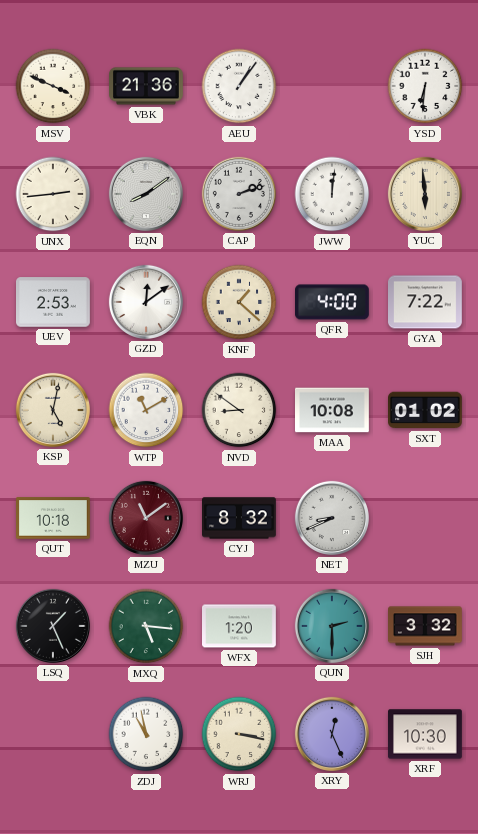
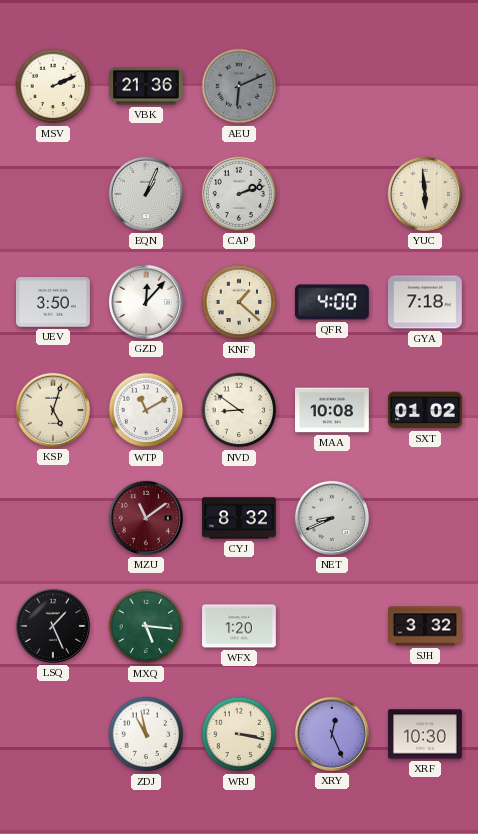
MSV: 3:49 -> 2:11 (53, 86)
AEU: 1:06 -> 6:11 (239, 86)
AEU dial: white -> grey (239, 86)
YSD: 6:31 -> none (425, 86)
UNX: 2:44 -> none (53, 194)
EQN: 8:09 -> 1:04 (146, 194)
JWW: 12:01 -> none (332, 194)
UEV: 2:53 -> 3:50 (54, 302)
GZD: 12:09 -> 12:07 (146, 302)
GYA: 7:22 -> 7:18 (426, 302)
KSP: 5:02 -> 5:03 (53, 410)
QUT: 10:18 -> none (54, 518)
QUN: 2:30 -> none (332, 626)
